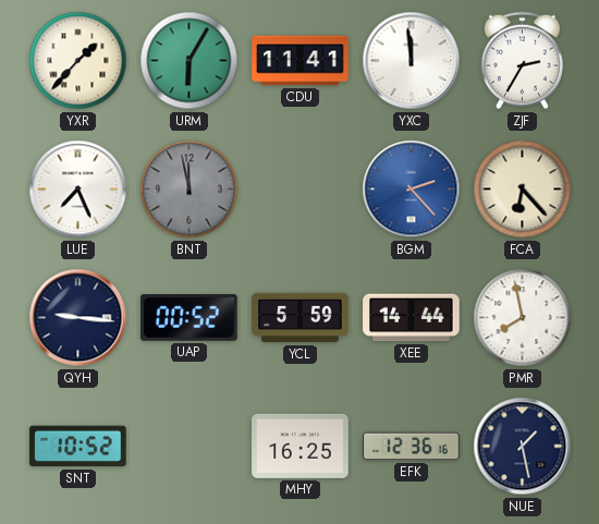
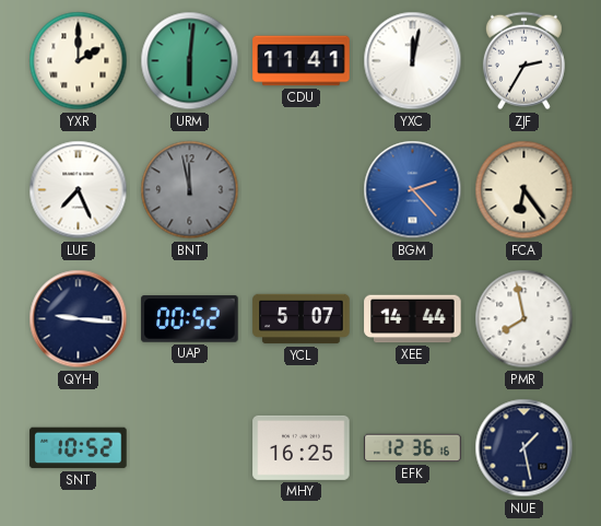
YXR: 1:37 -> 2:00 (79, 61)
URM: 6:05 -> 6:01 (190, 61)
YXC: 11:59 -> 12:02 (413, 61)
FCA: 6:23 -> 6:24 (525, 190)
YCL: 5:59 -> 5:07 (302, 319)
